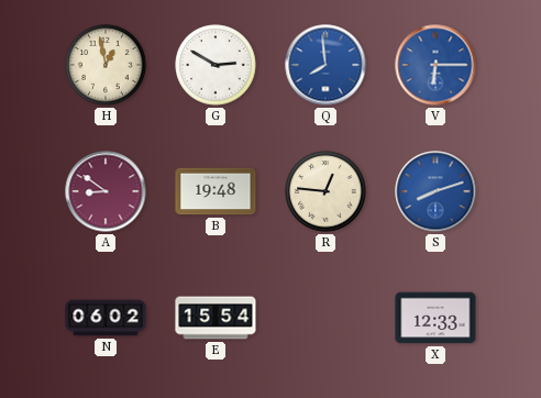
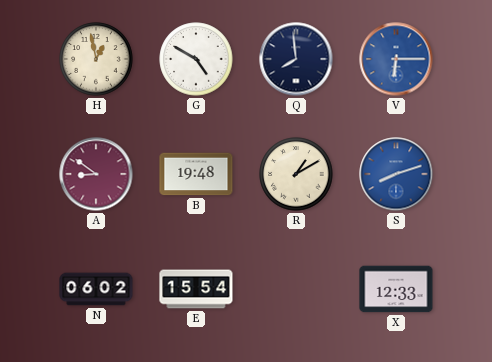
G: 2:50 -> 4:50 (196, 59)
Q dial: blue -> navy (296, 59)
R: 12:46 -> 1:10 (296, 174)
